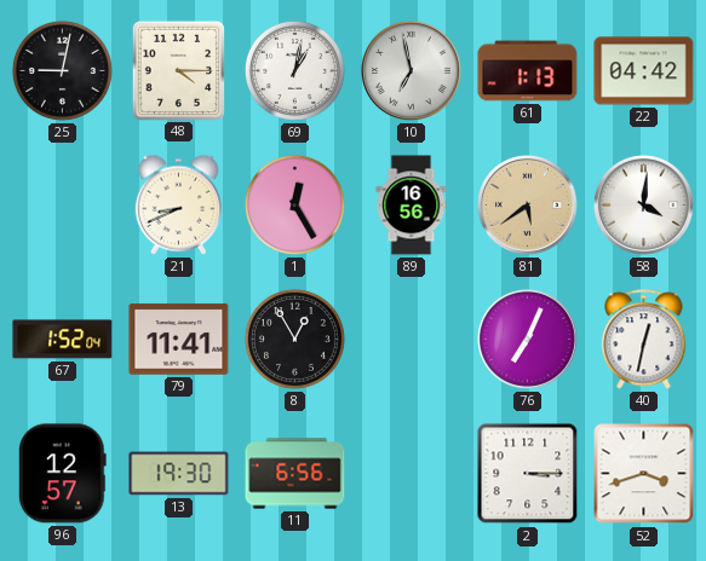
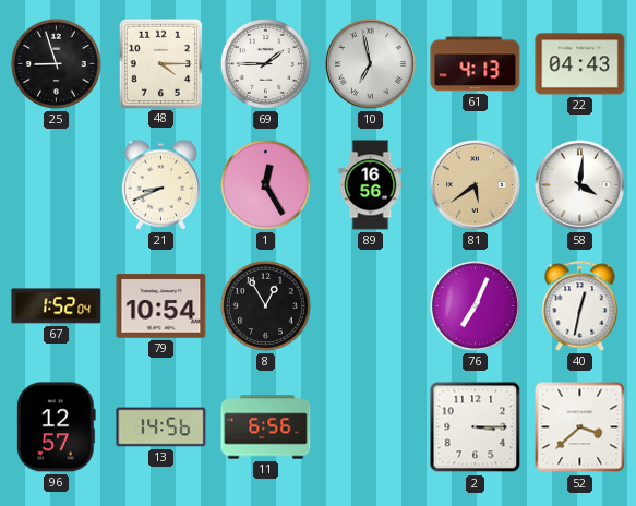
25: 9:02 -> 8:57 (56, 63)
69: 1:02 -> 1:45 (265, 63)
61: 1:13 -> 4:13 (476, 64)
22: 04:42 -> 04:43 (580, 64)
79: 11:41 -> 10:54 (161, 306)
13: 19:30 -> 14:56 (161, 427)
52: 3:42 -> 3:38 (580, 427)
